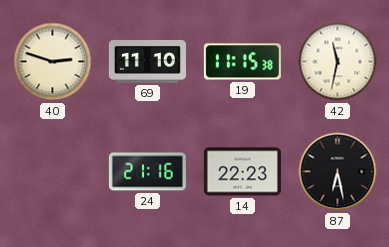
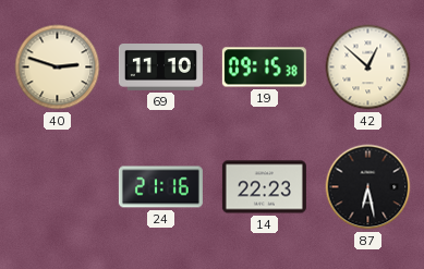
19: 11:15 -> 09:15 (264, 68)
42: 11:32 -> 12:52 (368, 68)
